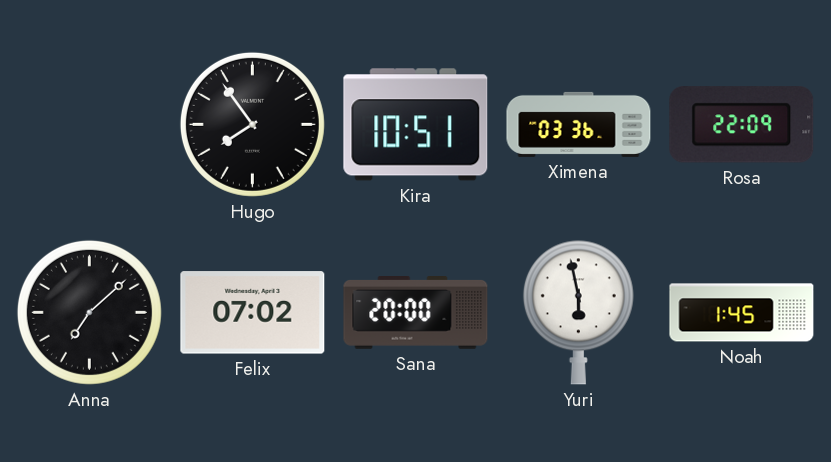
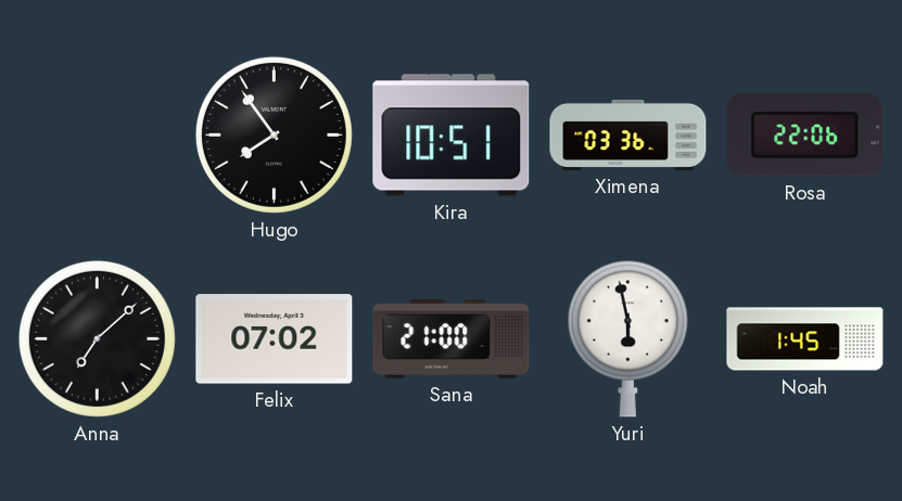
Rosa: 22:09 -> 22:06 (805, 136)
Sana: 20:00 -> 21:00 (452, 339)
